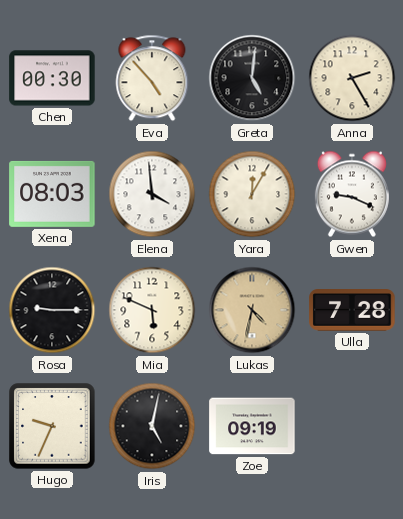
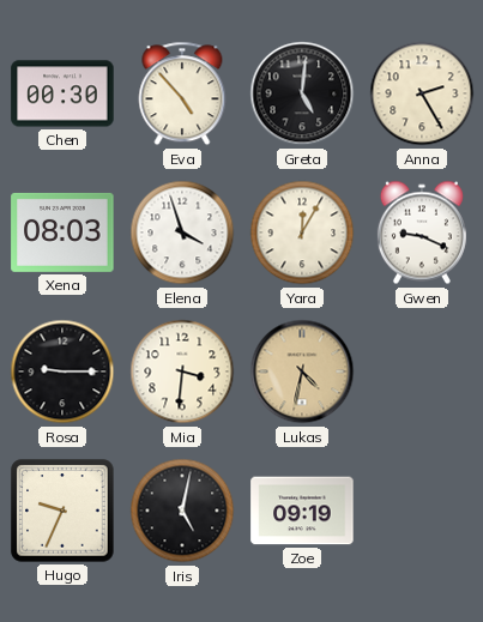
Elena: 3:59 -> 3:57 (182, 233)
Mia: 5:49 -> 3:31 (182, 372)
Ulla: 7:28 -> none (352, 310)
